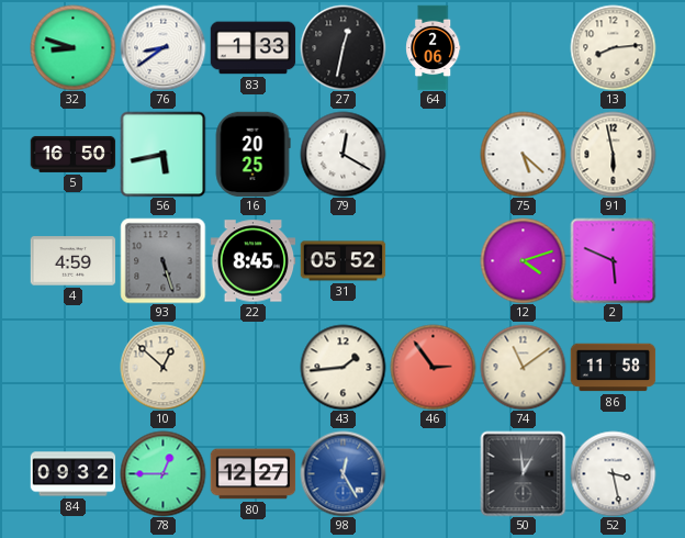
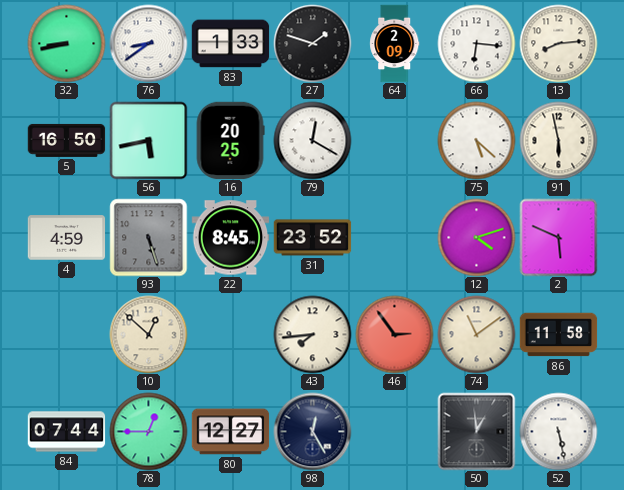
32: 8:48 -> 8:43 (66, 43)
27: 12:32 -> 1:48 (312, 43)
64: 2:06 -> 2:09 (395, 43)
66: none -> 6:16 (476, 43)
31: 05:52 -> 23:52 (312, 238)
43: 1:44 -> 7:44 (312, 334)
84: 09:32 -> 07:44 (66, 432)
98 dial: blue -> navy (312, 431)
52: 3:28 -> 5:28 (558, 431)
